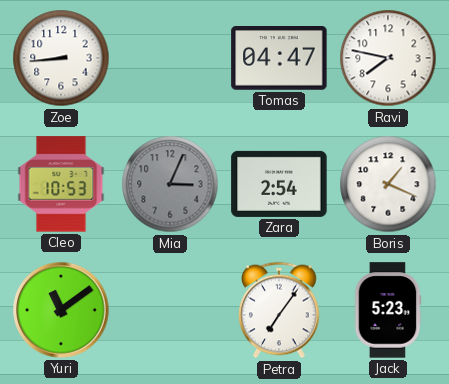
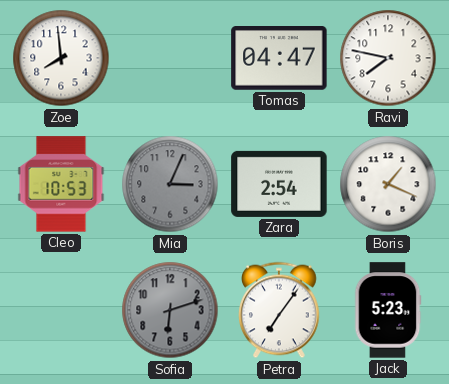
Zoe: 8:44 -> 7:59 (61, 58)
Yuri: 11:09 -> none (61, 310)
Sofia: none -> 6:12 (170, 310)
